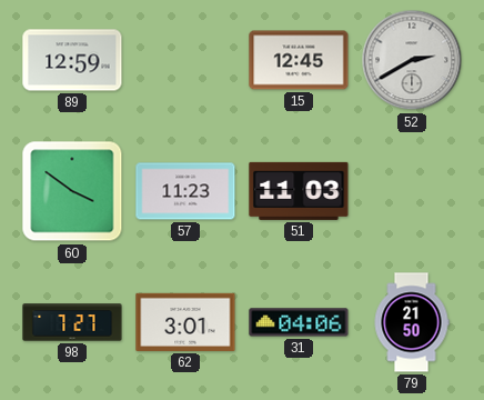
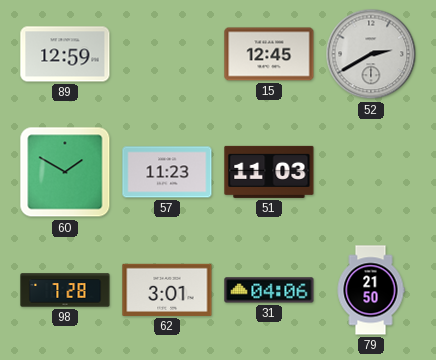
60: 3:51 -> 1:50 (65, 172)
98: 7:27 -> 7:28 (65, 290)
